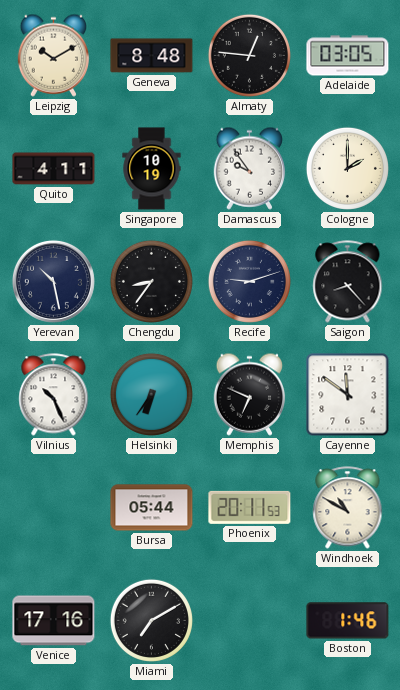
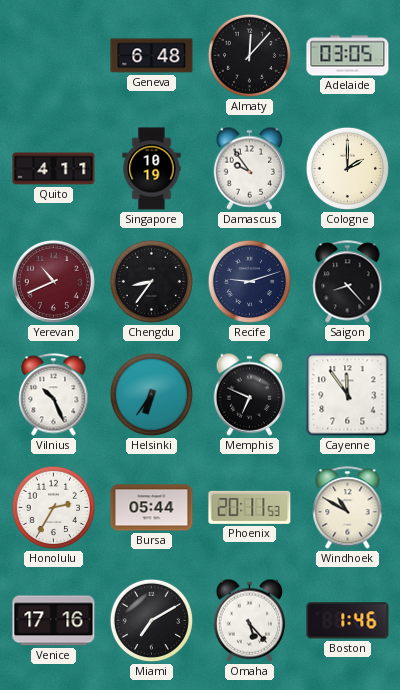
Leipzig: 10:10 -> none (54, 55)
Geneva: 8:48 -> 6:48 (152, 56)
Almaty: 12:46 -> 12:07 (249, 55)
Yerevan: 10:28 -> 10:41 (53, 281)
Yerevan dial: navy -> burgundy (53, 281)
Cayenne: 11:51 -> 11:54 (348, 395)
Honolulu: none -> 2:35 (53, 507)
Omaha: none -> 5:23 (250, 620)
